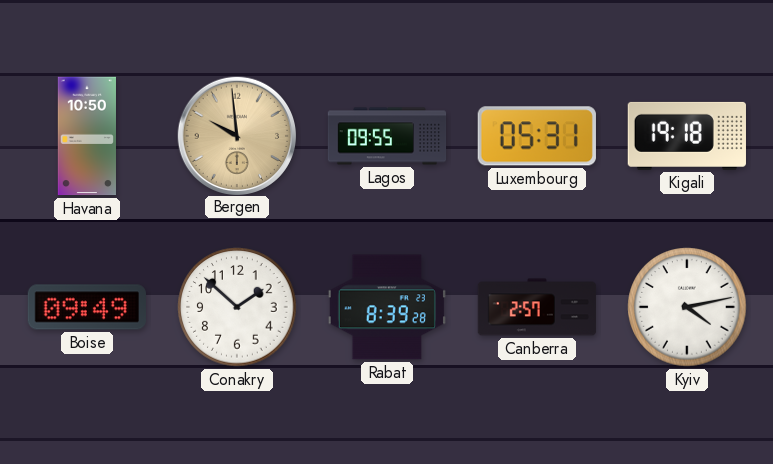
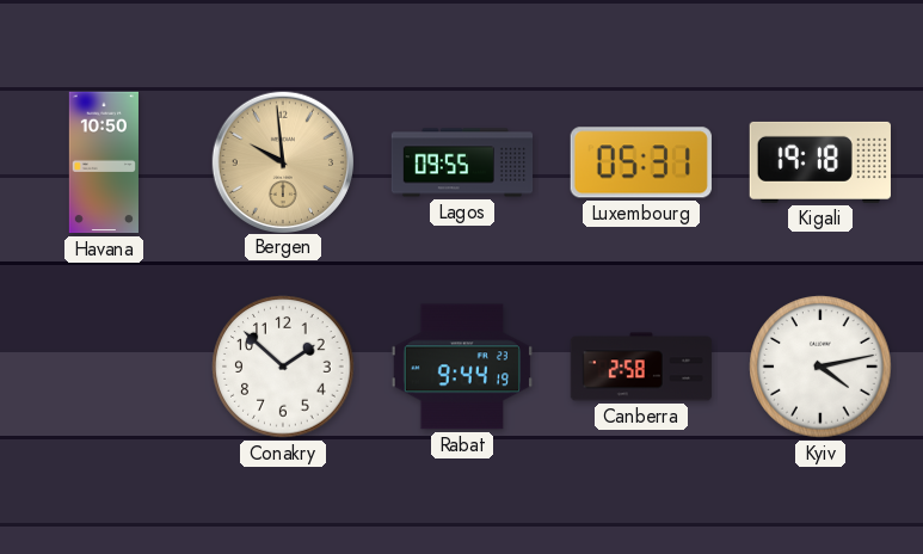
Boise: 09:49 -> none (87, 307)
Rabat: 8:39 -> 9:44 (462, 367)
Canberra: 2:57 -> 2:58 (641, 367)
